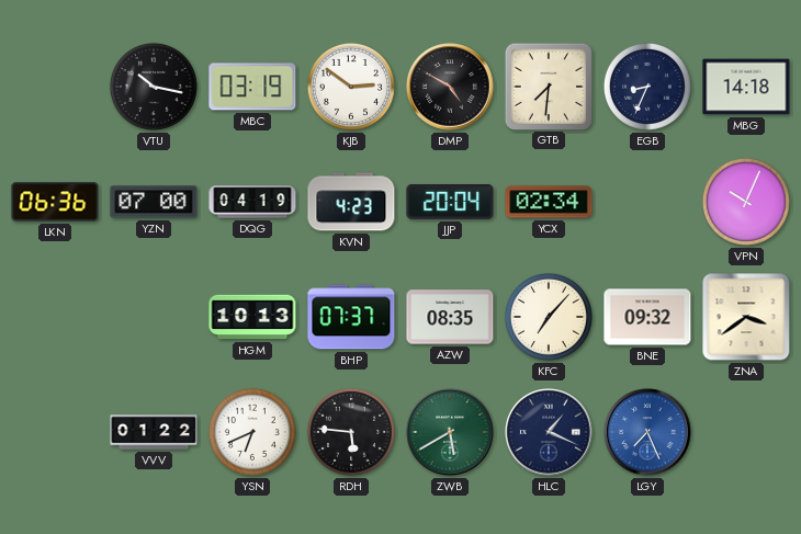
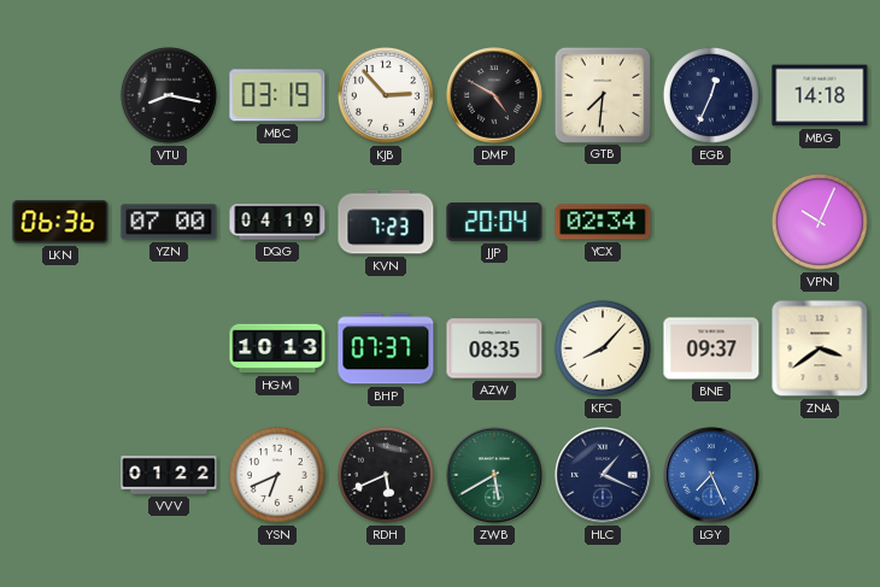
VTU: 10:17 -> 8:17 (169, 95)
KJB: 2:51 -> 2:53 (386, 95)
EGB: 8:34 -> 12:34 (711, 95)
KVN: 4:23 -> 7:23 (386, 222)
KFC: 7:07 -> 8:07 (603, 348)
BNE: 09:32 -> 09:37 (711, 348)
RDH: 5:46 -> 5:41 (386, 475)
